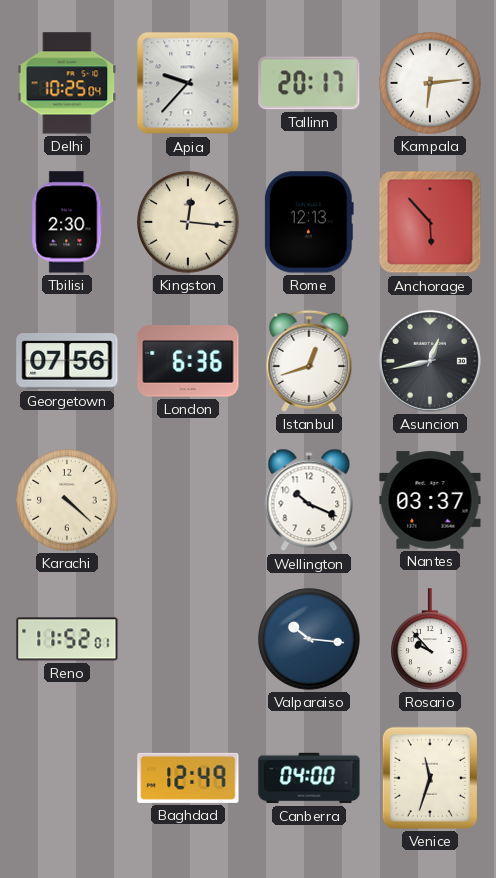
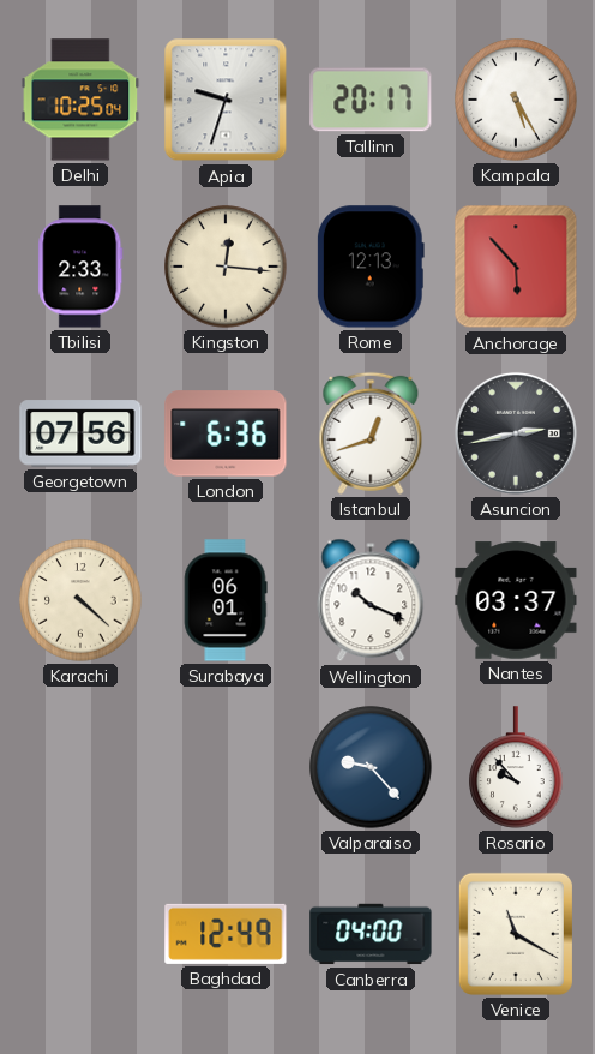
Apia: 9:37 -> 9:33 (226, 100)
Kampala: 6:14 -> 5:25 (516, 100)
Tbilisi: 2:30 -> 2:33 (80, 267)
Asuncion: 12:43 -> 2:43 (516, 433)
Surabaya: none -> 06:01 (226, 600)
Reno: 11:52 -> none (67, 639)
Valparaiso: 10:16 -> 9:23 (371, 767)
Venice: 11:33 -> 11:20 (516, 934)
